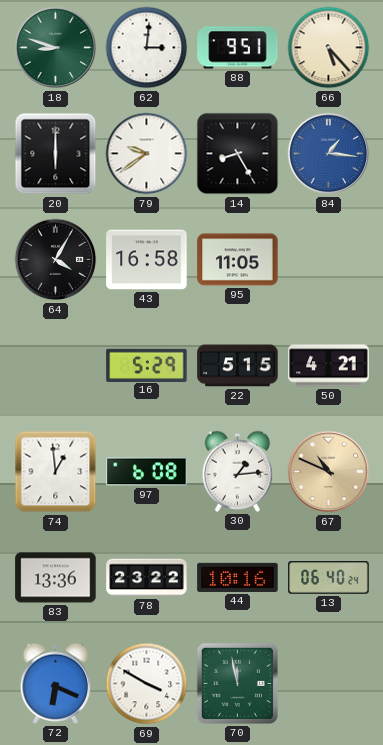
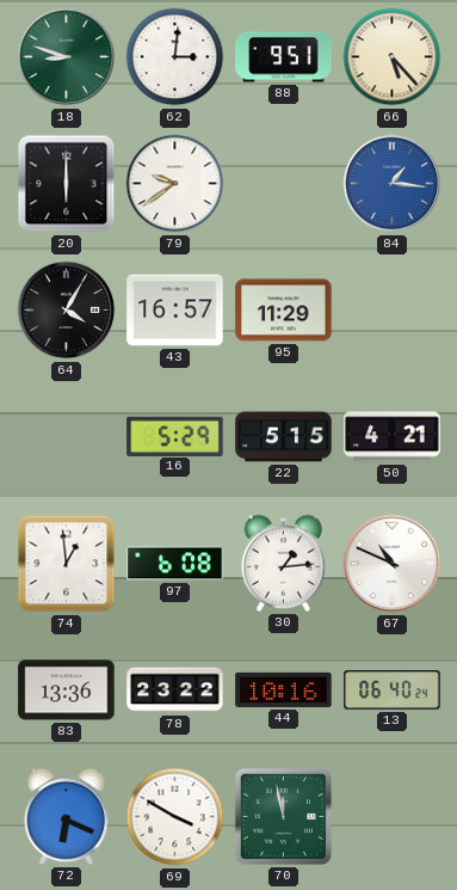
14: 8:25 -> none (238, 154)
43: 16:58 -> 16:57 (175, 311)
95: 11:05 -> 11:29 (284, 311)
67 dial: champagne -> white (393, 564)
